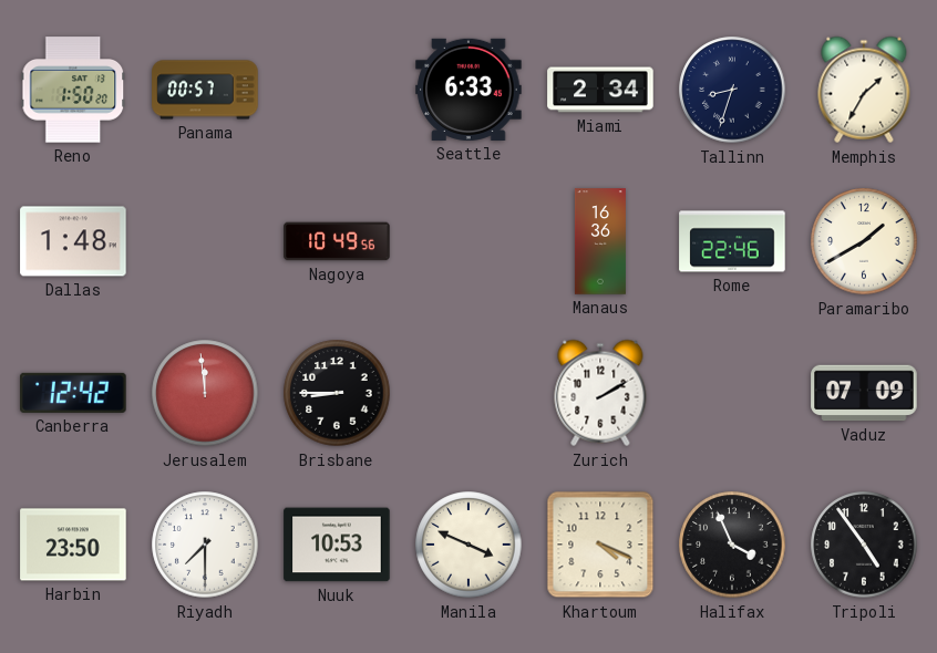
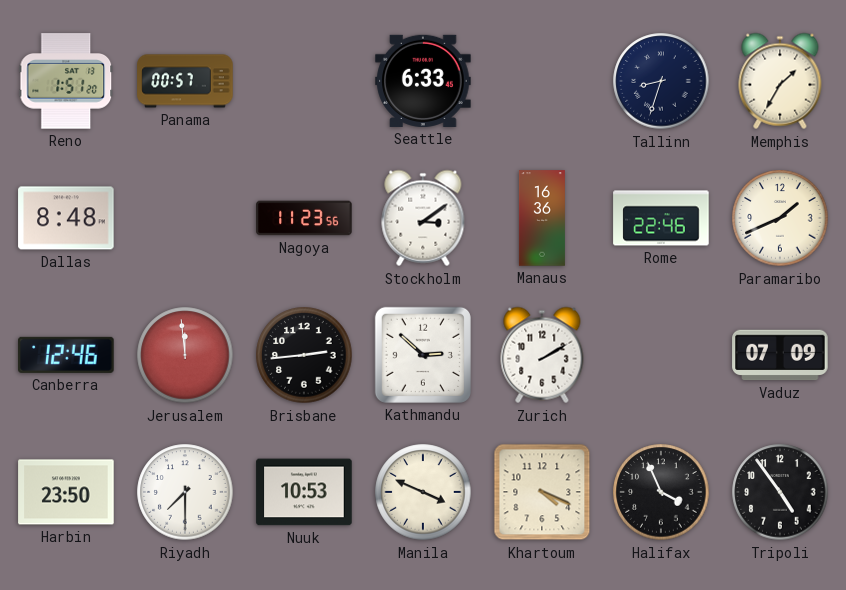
Reno: 1:50 -> 1:51 (66, 81)
Miami: 2:34 -> none (600, 90)
Dallas: 1:48 -> 8:48 (66, 218)
Nagoya: 10:49 -> 11:23 (304, 218)
Stockholm: none -> 3:09 (423, 218)
Paramaribo: 1:40 -> 1:41 (780, 218)
Canberra: 12:42 -> 12:46 (66, 355)
Brisbane: 8:45 -> 2:44 (304, 355)
Kathmandu: none -> 2:52 (423, 355)
